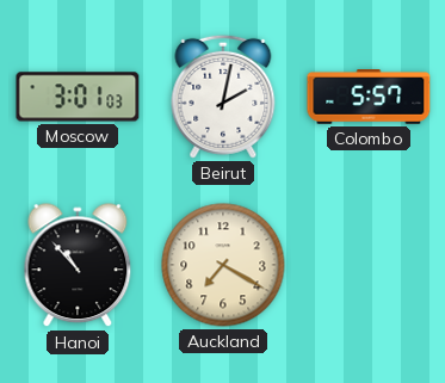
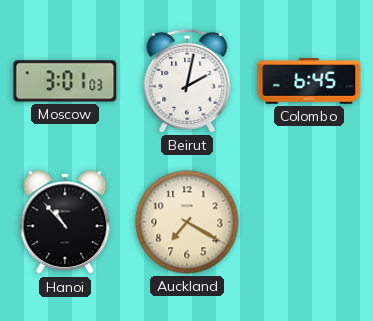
Colombo: 5:57 -> 6:45 (309, 82)
